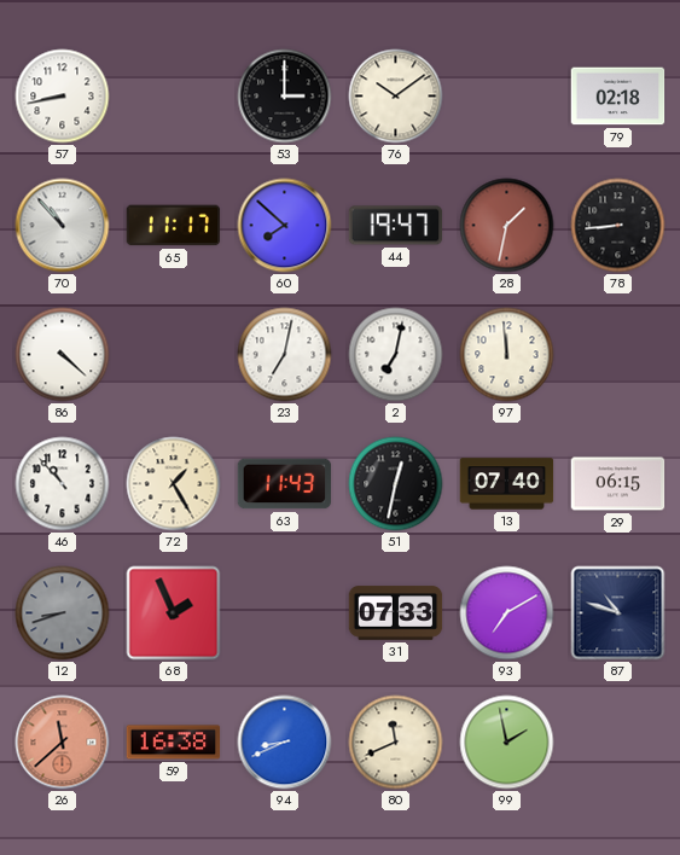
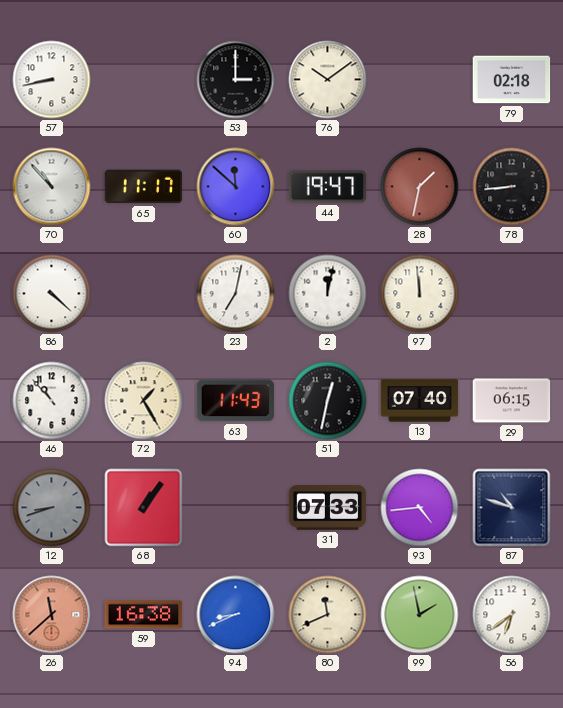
60: 7:52 -> 11:52 (236, 187)
2: 7:02 -> 12:02 (328, 294)
68: 1:56 -> 1:06 (144, 508)
93: 7:10 -> 4:44 (420, 508)
56: none -> 6:39 (512, 615)
